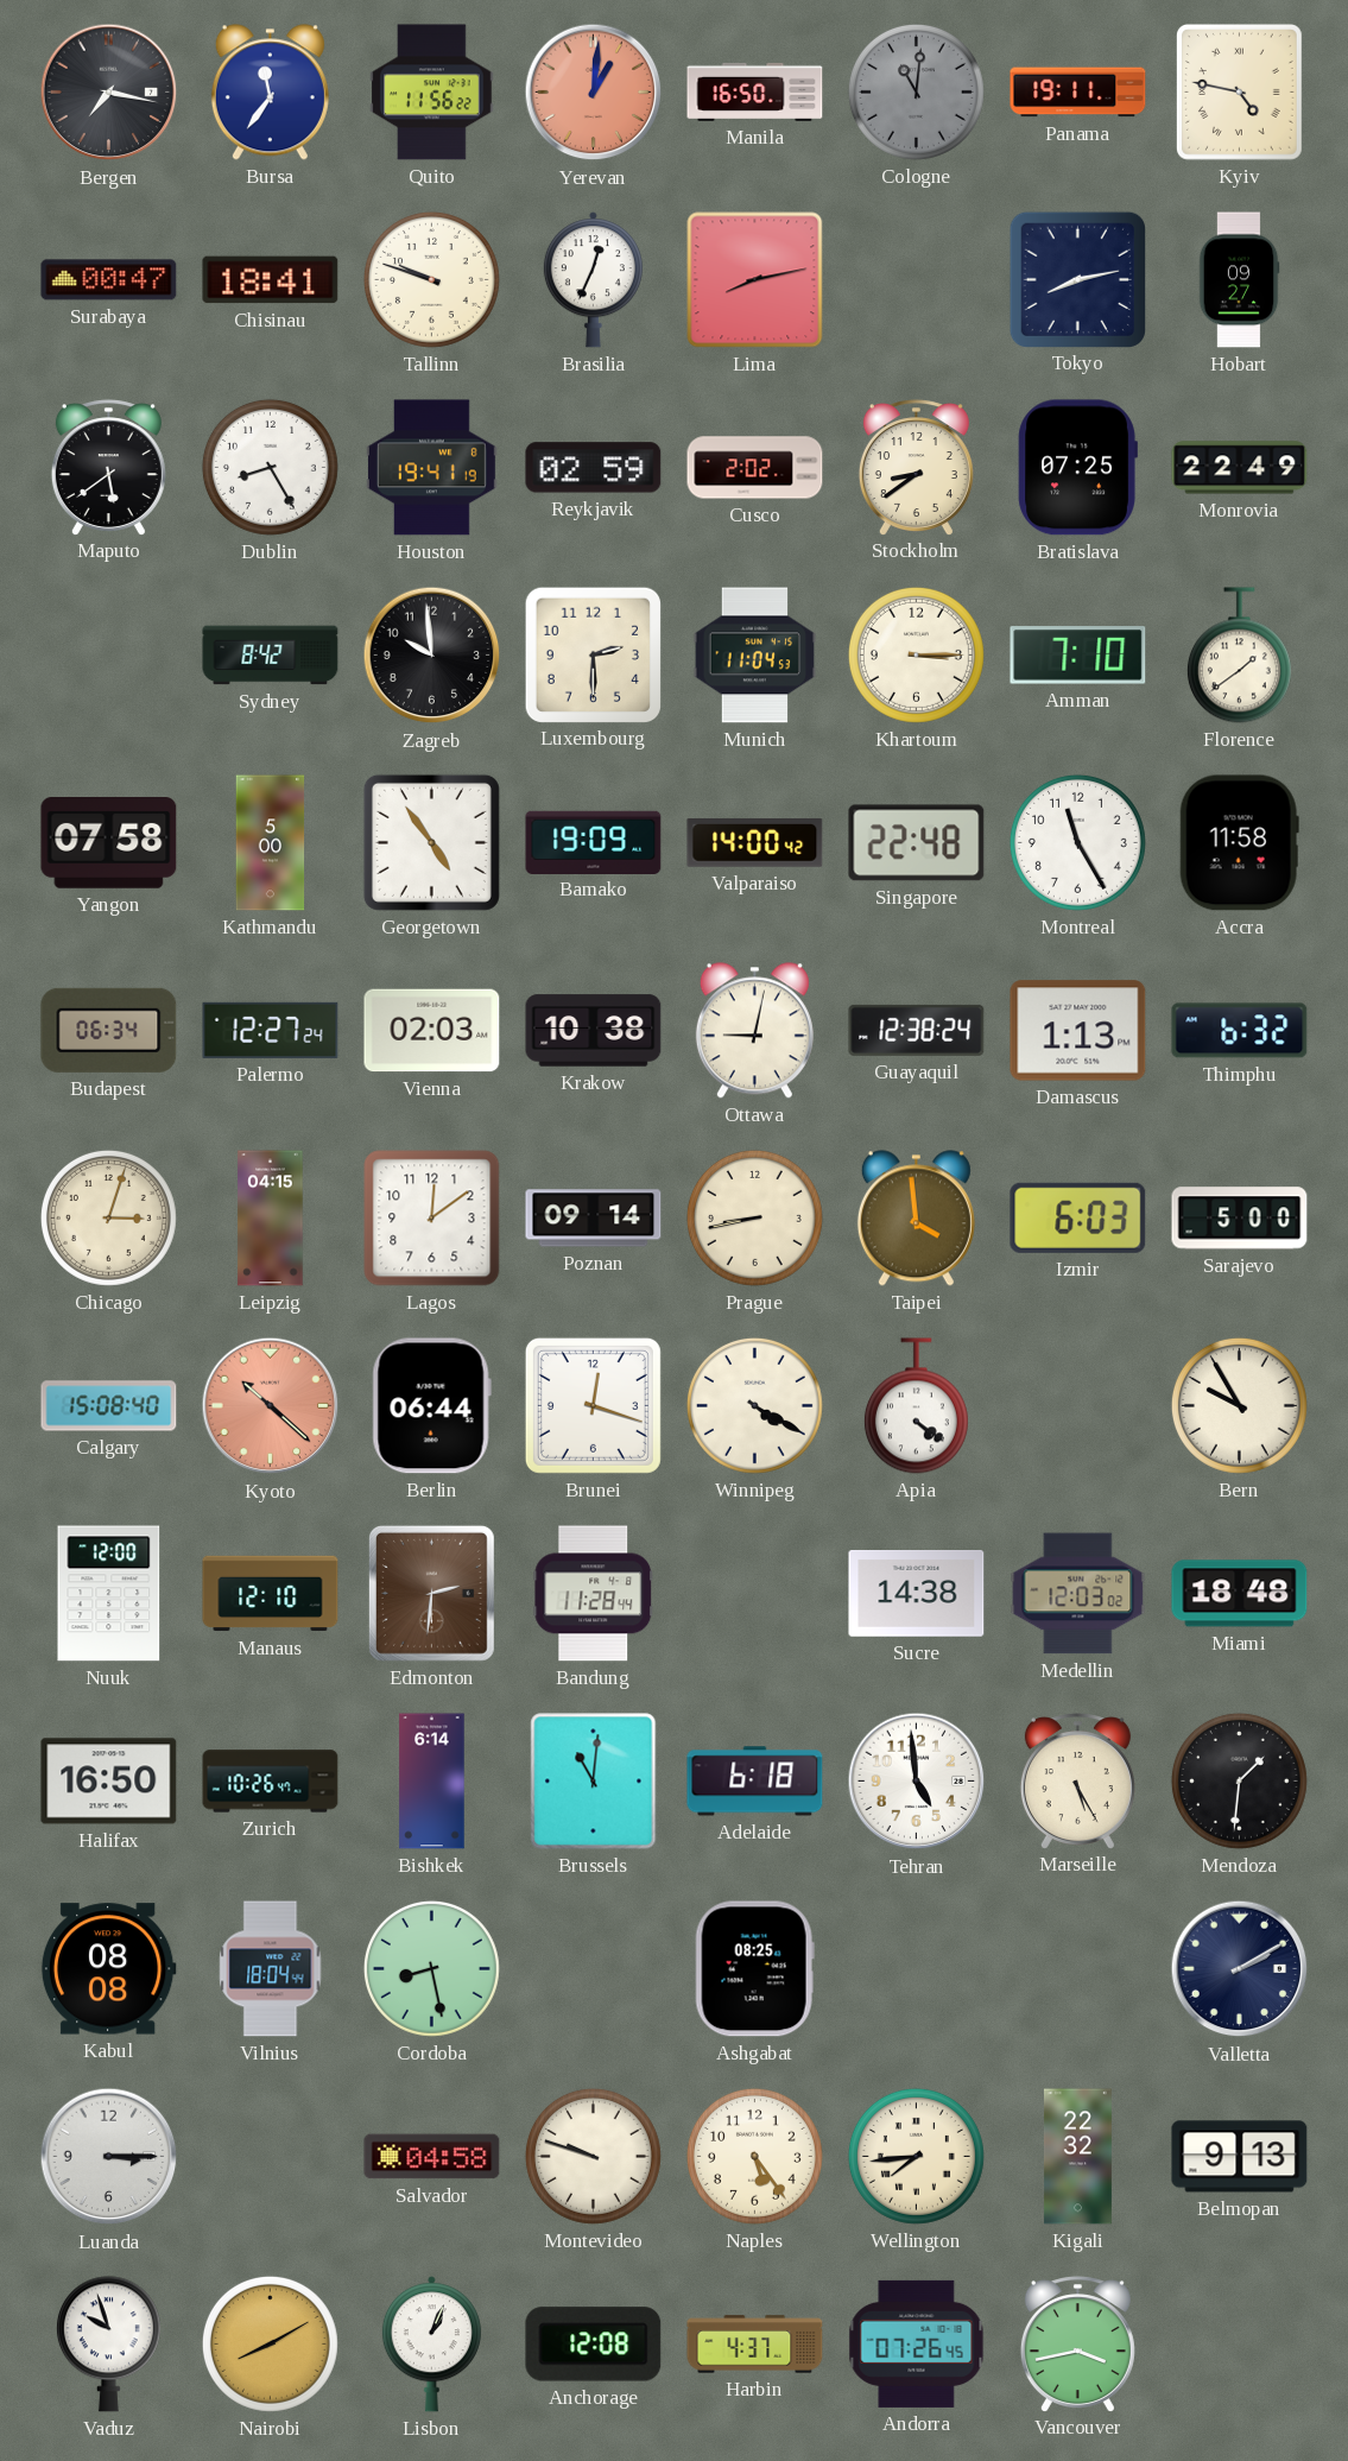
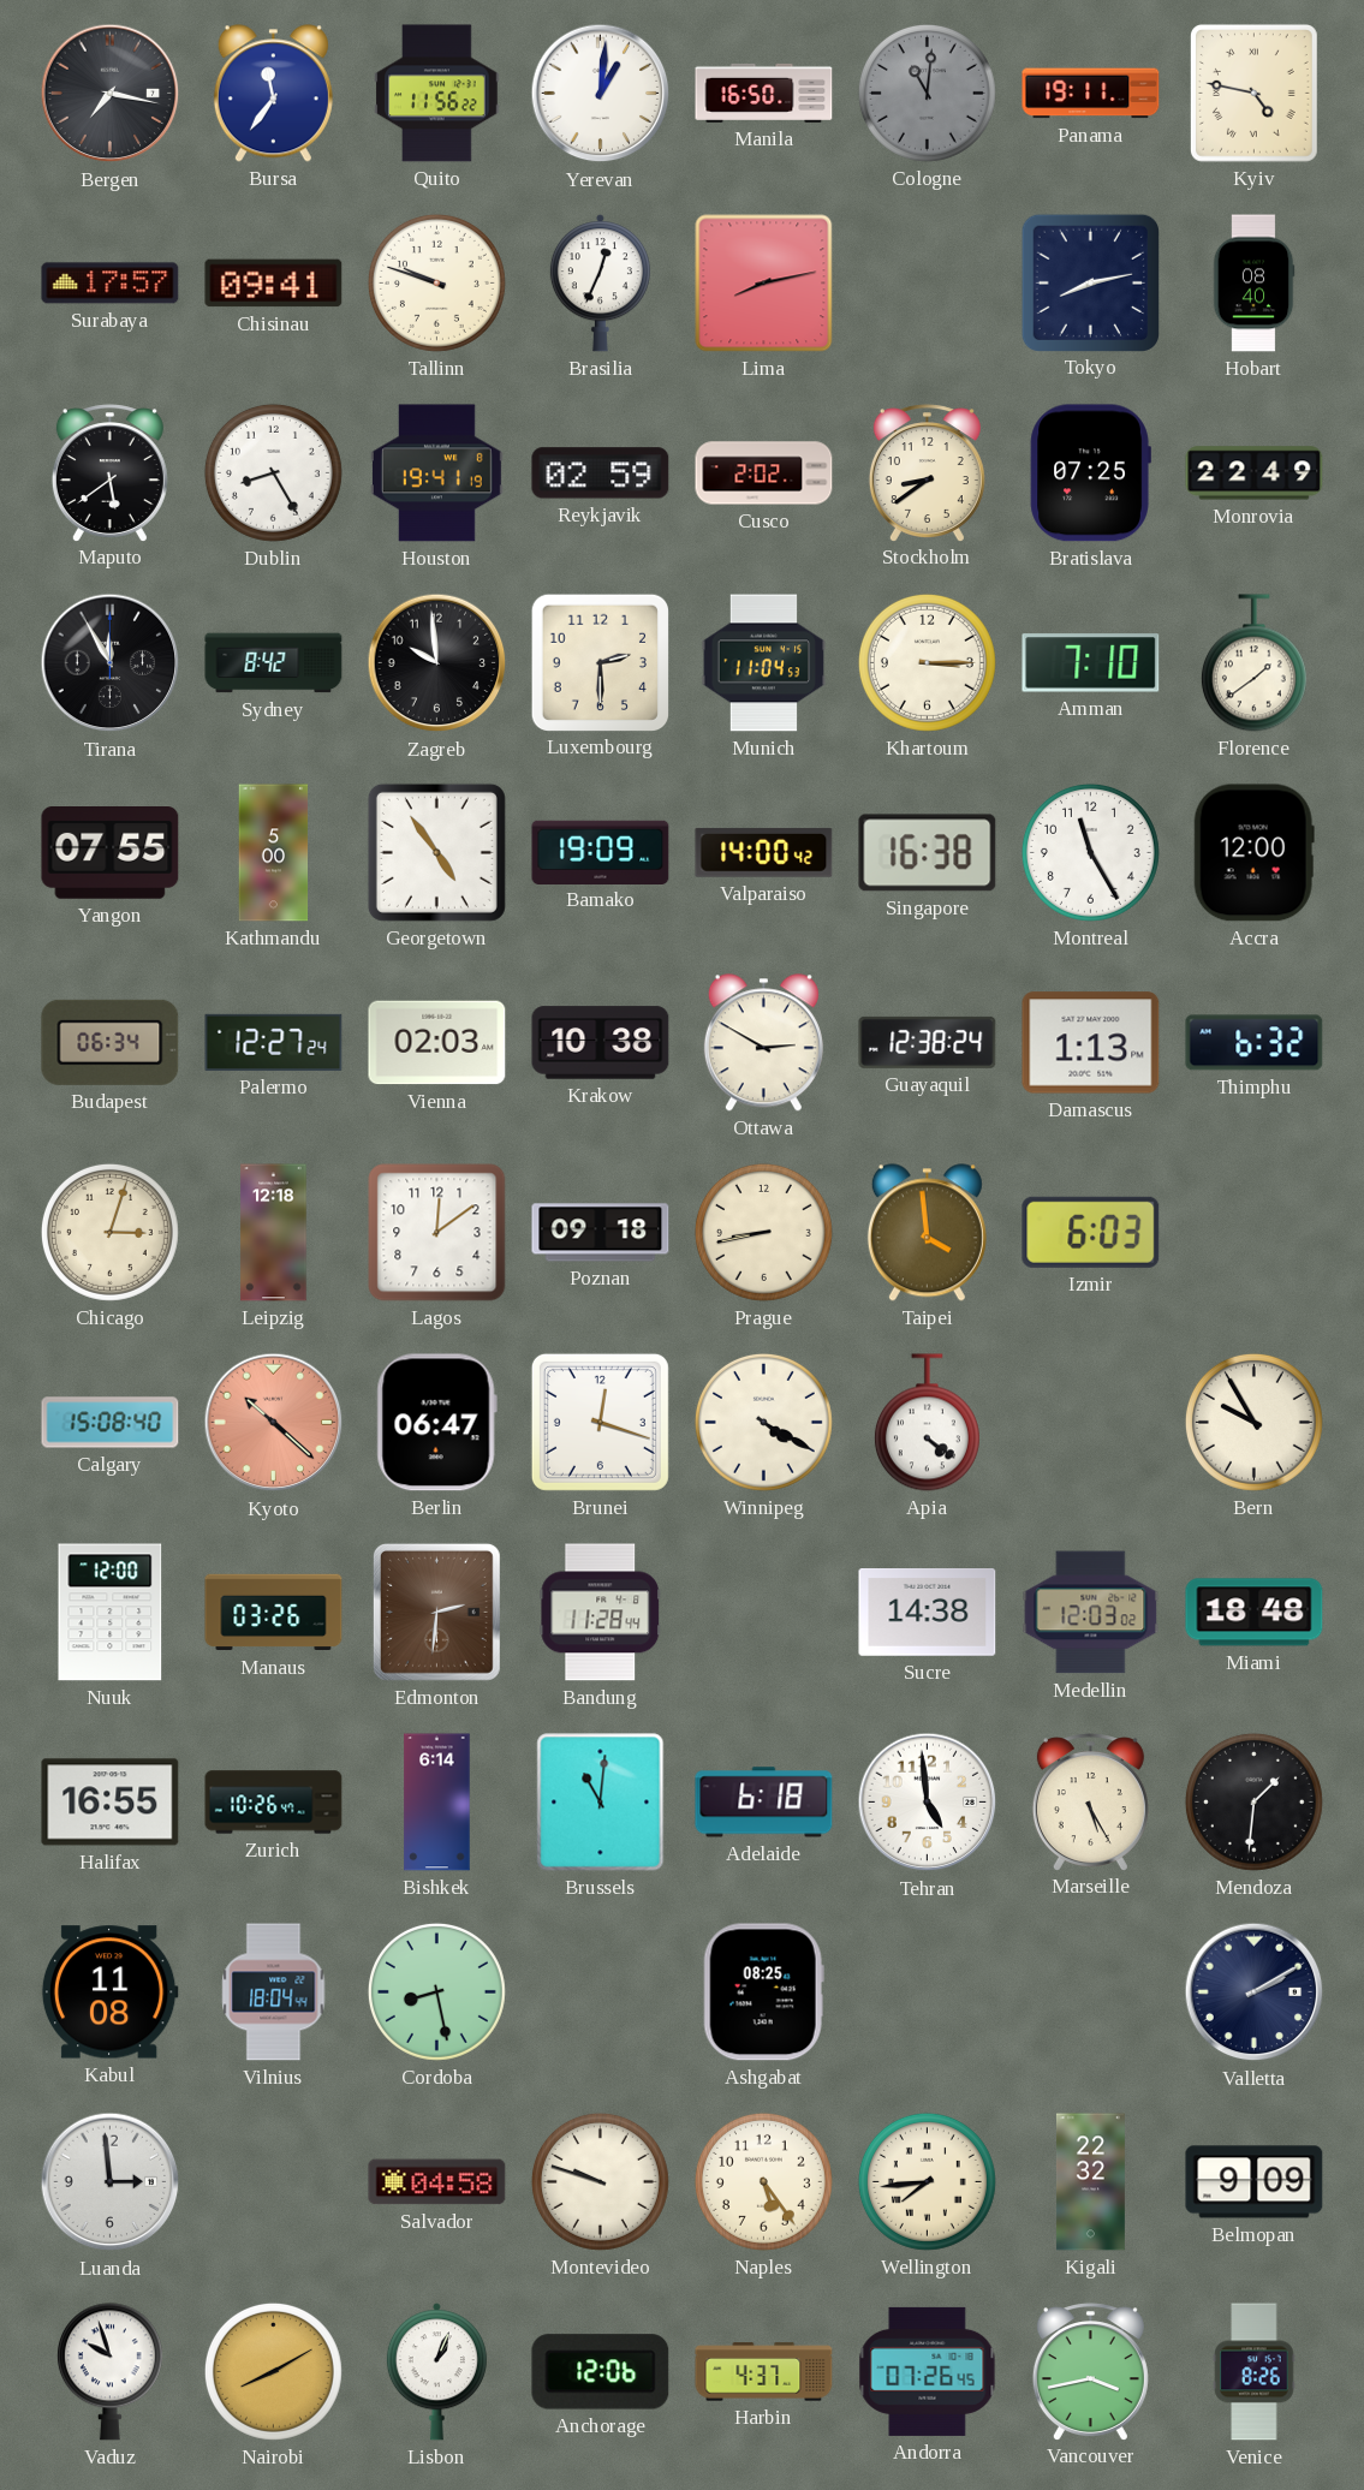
Yerevan dial: salmon -> white (601, 94)
Surabaya: 00:47 -> 17:57 (111, 284)
Chisinau: 18:41 -> 09:41 (274, 284)
Hobart: 09:27 -> 08:40 (1253, 284)
Tirana: none -> 11:55 (111, 663)
Yangon: 07:58 -> 07:55 (111, 853)
Singapore: 22:48 -> 16:38 (928, 853)
Accra: 11:58 -> 12:00 (1253, 853)
Ottawa: 9:02 -> 2:50 (763, 1043)
Leipzig: 04:15 -> 12:18 (274, 1233)
Poznan: 09:14 -> 09:18 (601, 1233)
Sarajevo: 5:00 -> none (1240, 1219)
Berlin: 06:44 -> 06:47 (436, 1423)
Manaus: 12:10 -> 03:26 (274, 1613)
Halifax: 16:50 -> 16:55 (111, 1803)
Kabul: 08:08 -> 11:08 (109, 1992)
Luanda: 3:15 -> 2:59 (111, 2182)
Belmopan: 9:13 -> 9:09 (1255, 2182)
Anchorage: 12:08 -> 12:06 (601, 2372)
Venice: none -> 8:26 (1255, 2372)
